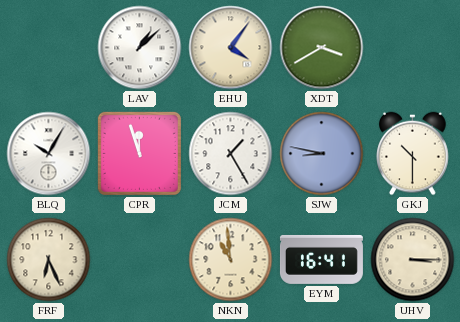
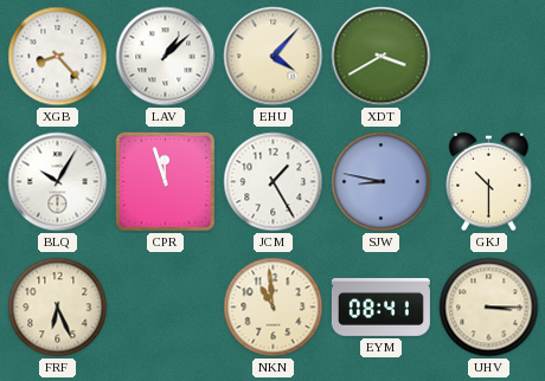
XGB: none -> 8:23 (58, 57)
EHU: 4:06 -> 4:07 (274, 57)
EYM: 16:41 -> 08:41 (380, 306)
